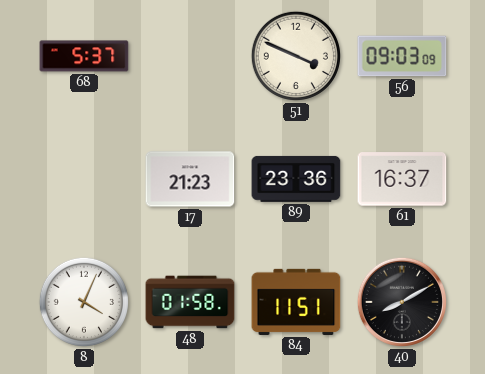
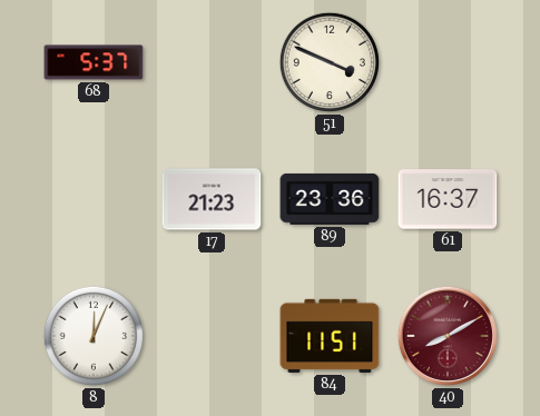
56: 09:03 -> none (402, 56)
8: 4:04 -> 12:04 (94, 336)
48: 01:58 -> none (190, 302)
40 dial: black -> burgundy (448, 336)
